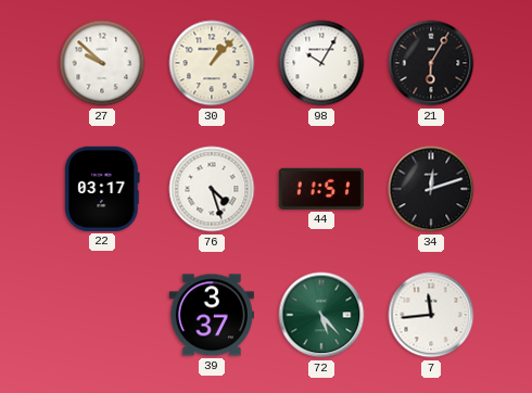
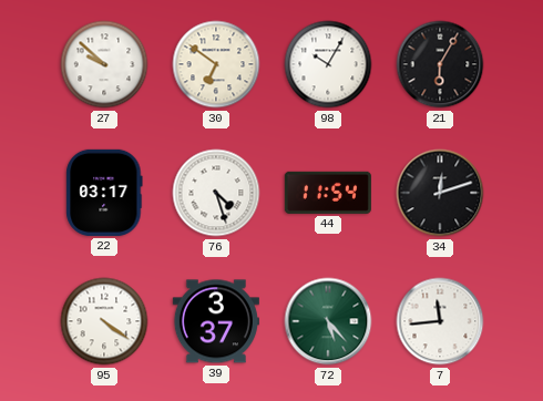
30: 1:07 -> 6:51 (216, 64)
44: 11:51 -> 11:54 (328, 193)
95: none -> 4:21 (104, 321)
